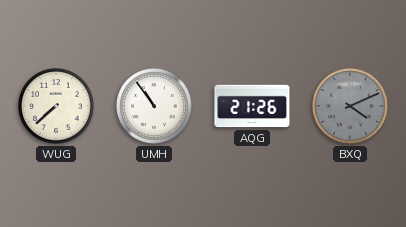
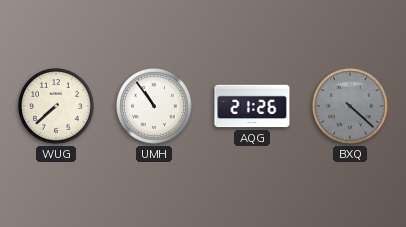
BXQ: 4:11 -> 4:22 (350, 106)
